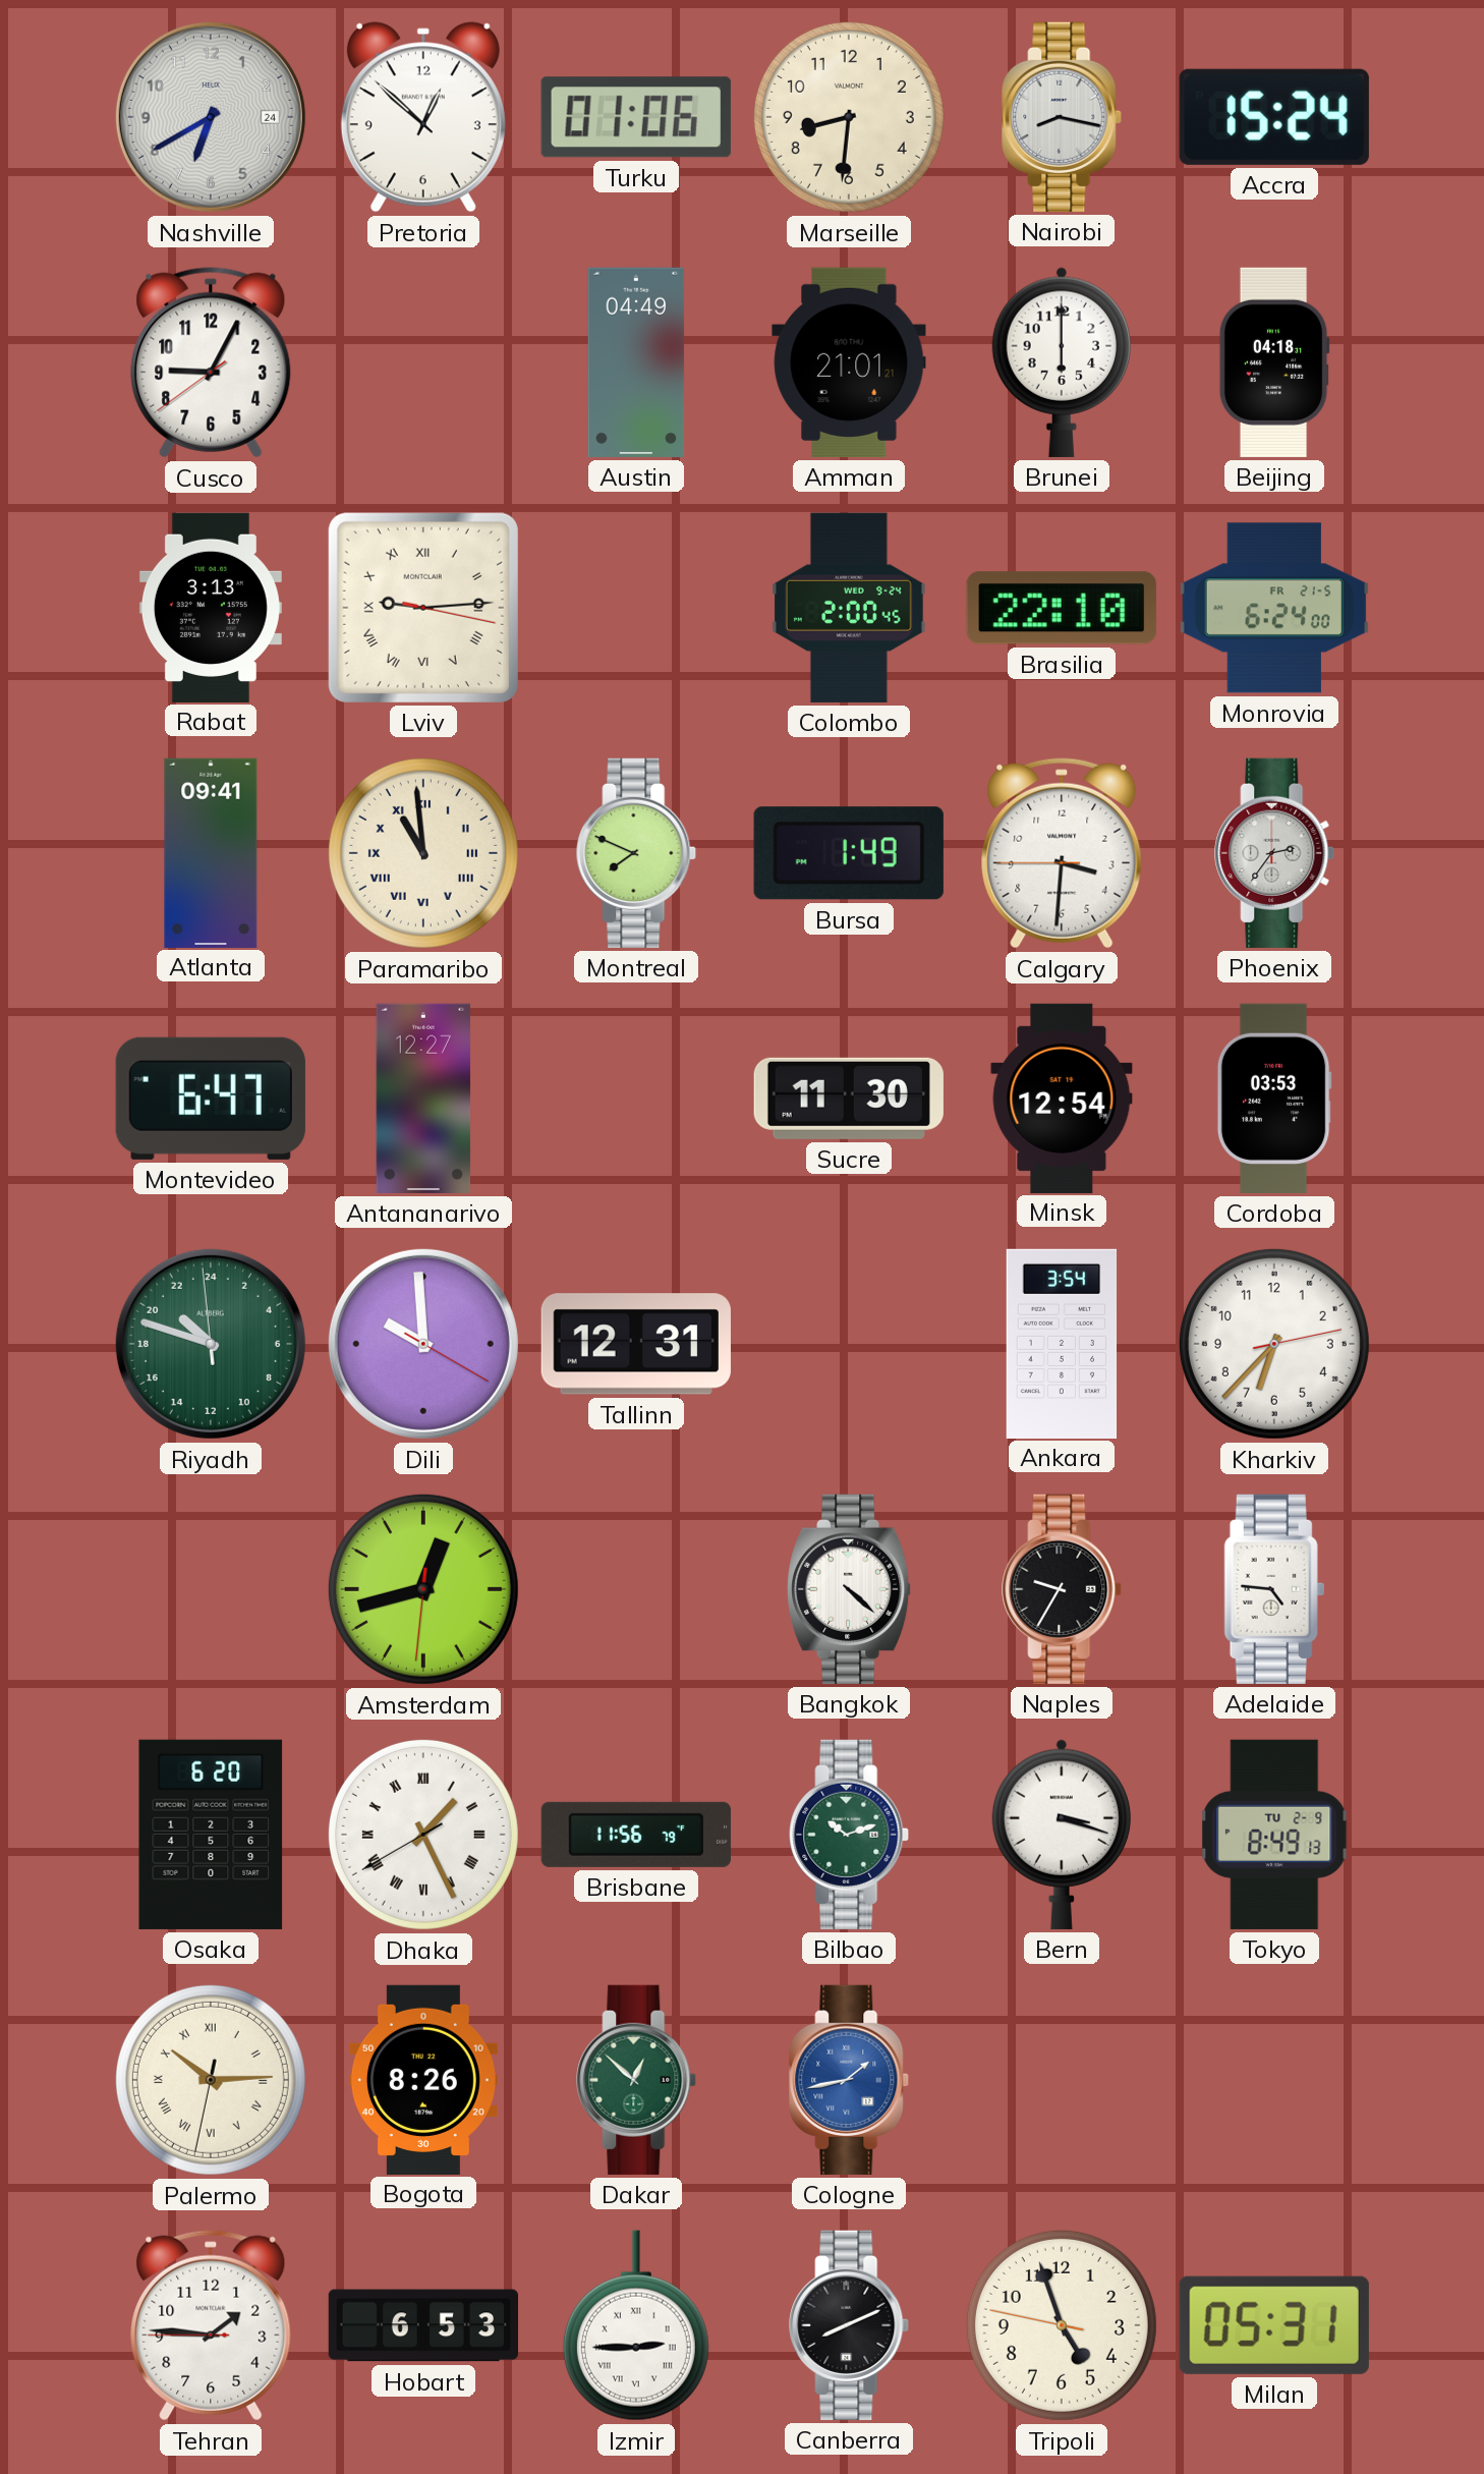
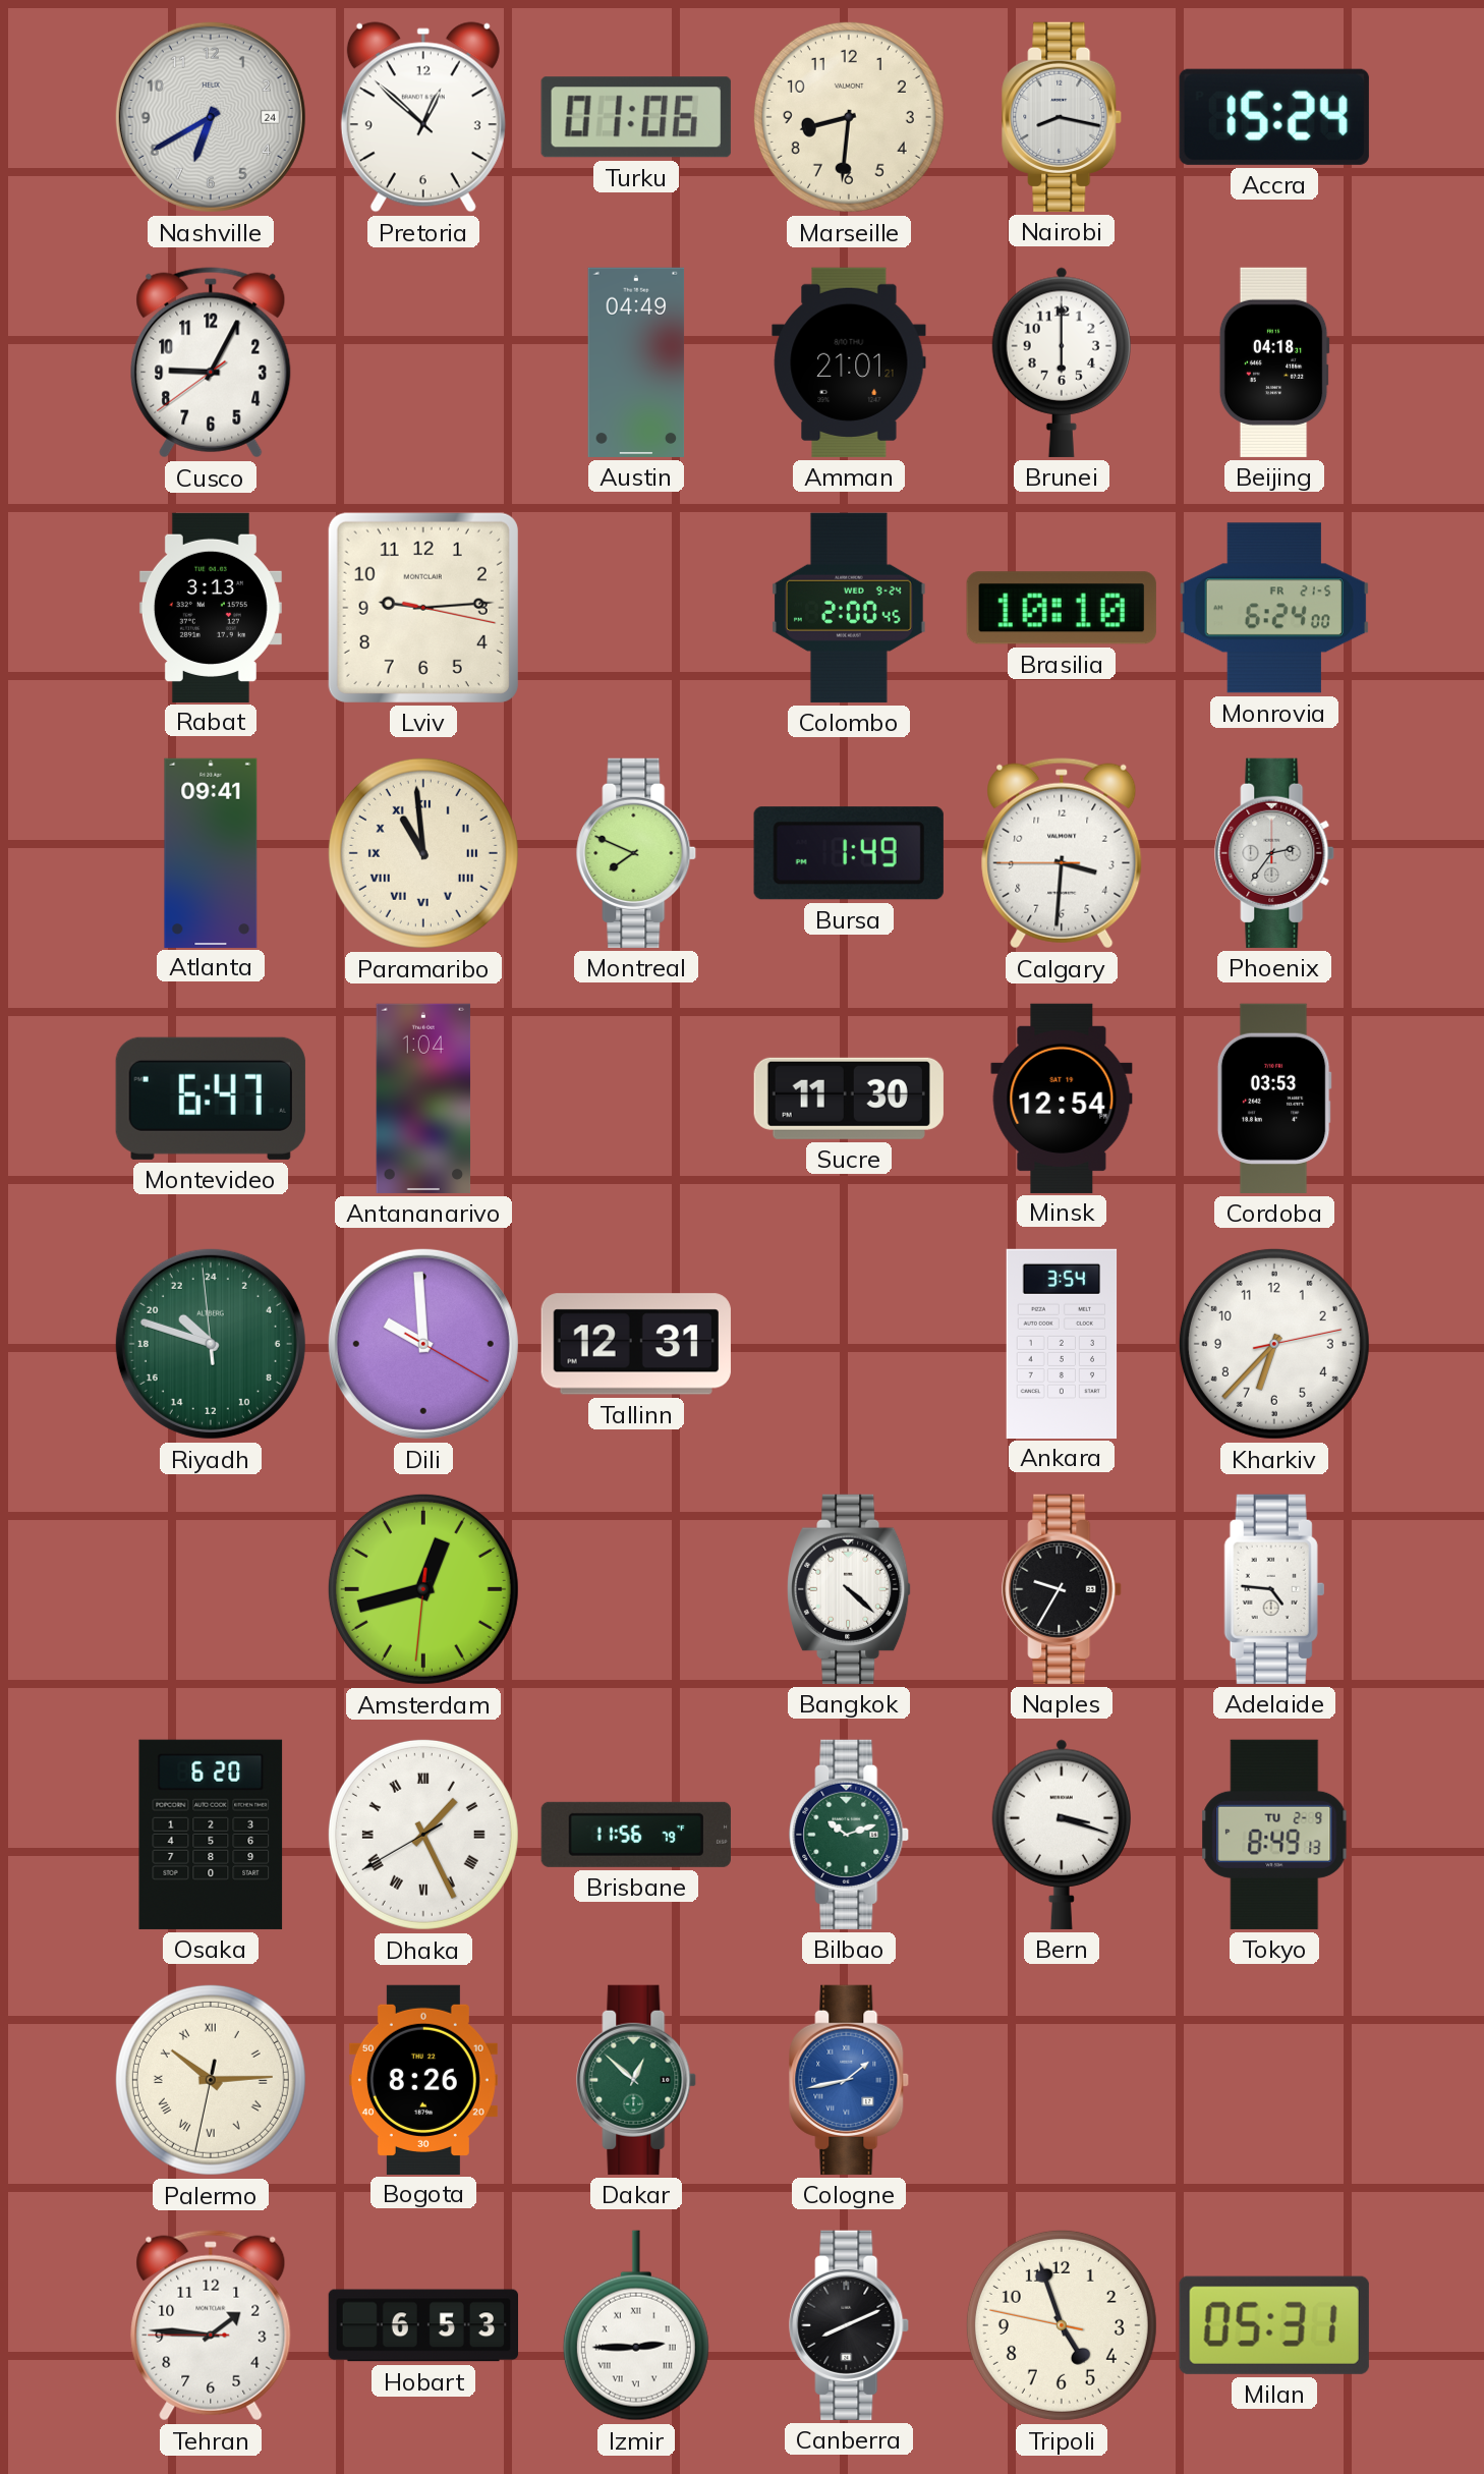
Lviv numerals: Roman -> Arabic (423, 608)
Brasilia: 22:10 -> 10:10 (1062, 608)
Antananarivo: 12:27 -> 1:04 (423, 1099)
